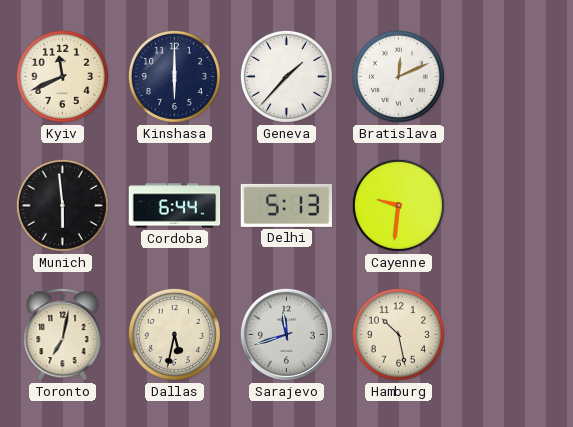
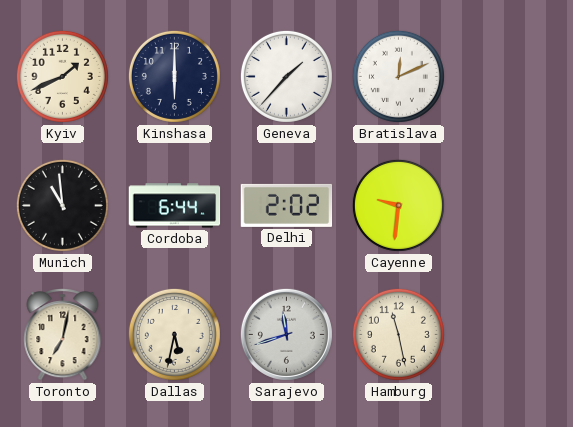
Kyiv: 11:41 -> 1:41 (62, 76)
Munich: 5:59 -> 10:59 (62, 205)
Delhi: 5:13 -> 2:02 (287, 205)
Hamburg: 10:28 -> 11:28 (398, 334)
